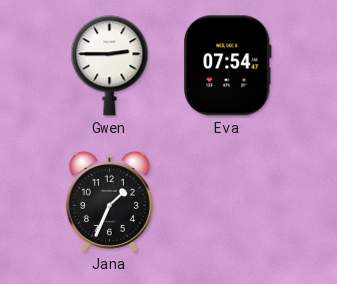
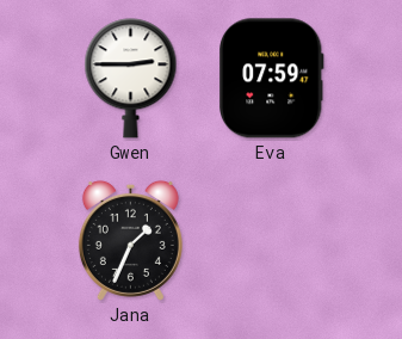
Eva: 07:54 -> 07:59 (272, 79)
